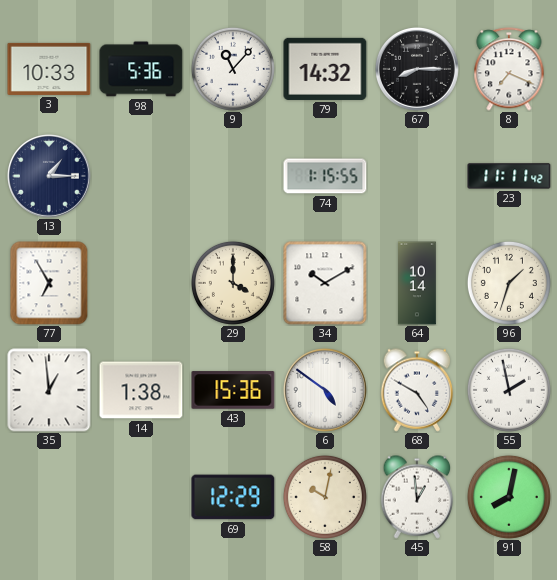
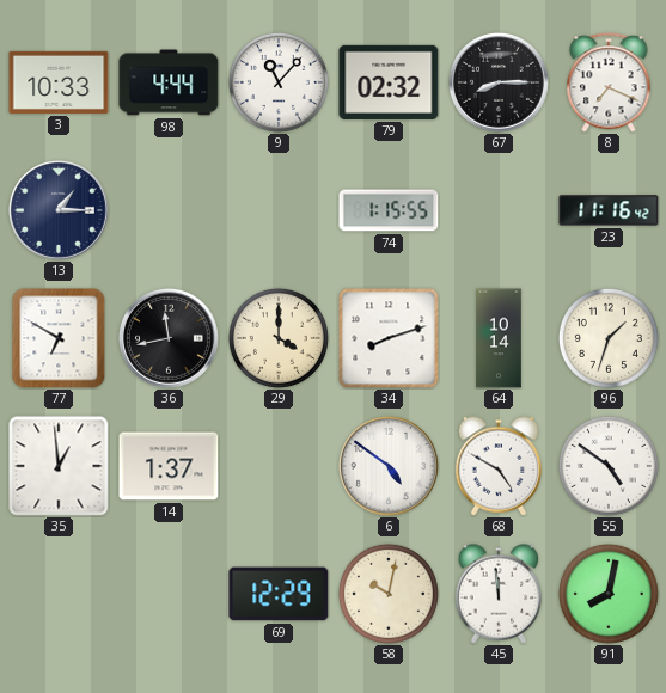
98: 5:36 -> 4:44 (169, 82)
79: 14:32 -> 02:32 (389, 82)
23: 11:11 -> 11:16 (609, 210)
77: 6:55 -> 6:50 (59, 338)
36: none -> 11:43 (170, 339)
34: 10:10 -> 8:12 (389, 338)
14: 1:38 -> 1:37 (169, 466)
43: 15:36 -> none (233, 390)
55: 1:58 -> 4:51 (609, 466)
45: 12:59 -> 11:59 (499, 594)
